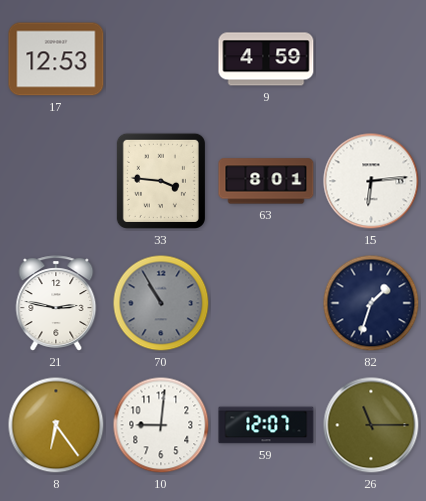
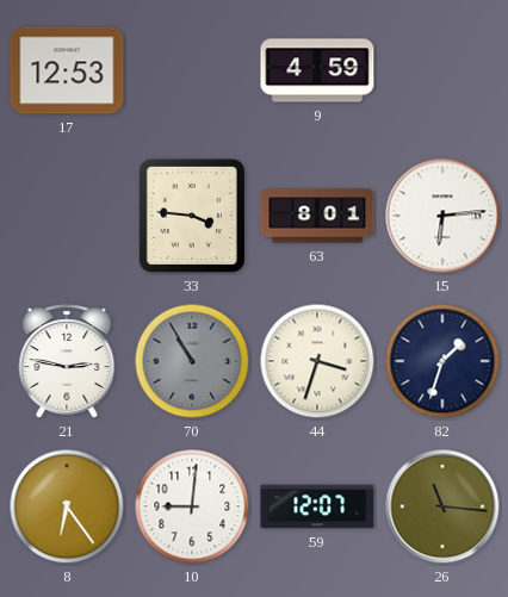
44: none -> 3:33 (317, 361)
26: 11:15 -> 11:16 (442, 506)
